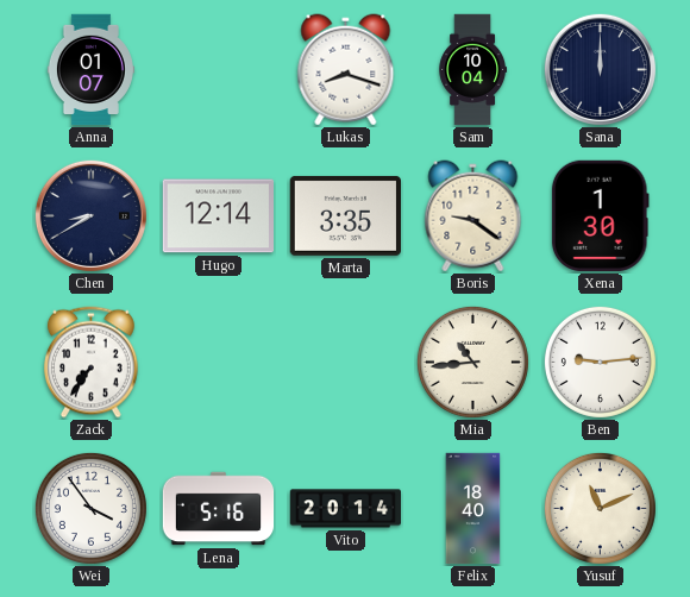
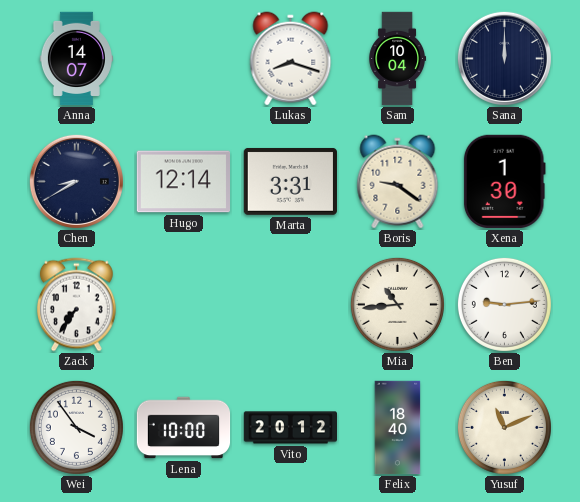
Anna: 01:07 -> 14:07 (76, 59)
Marta: 3:35 -> 3:31 (290, 181)
Lena: 5:16 -> 10:00 (184, 428)
Vito: 20:14 -> 20:12 (291, 428)
